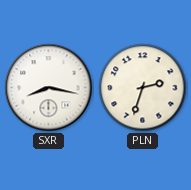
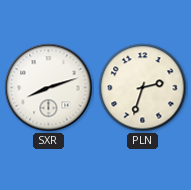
SXR: 8:17 -> 8:12 (49, 88)
